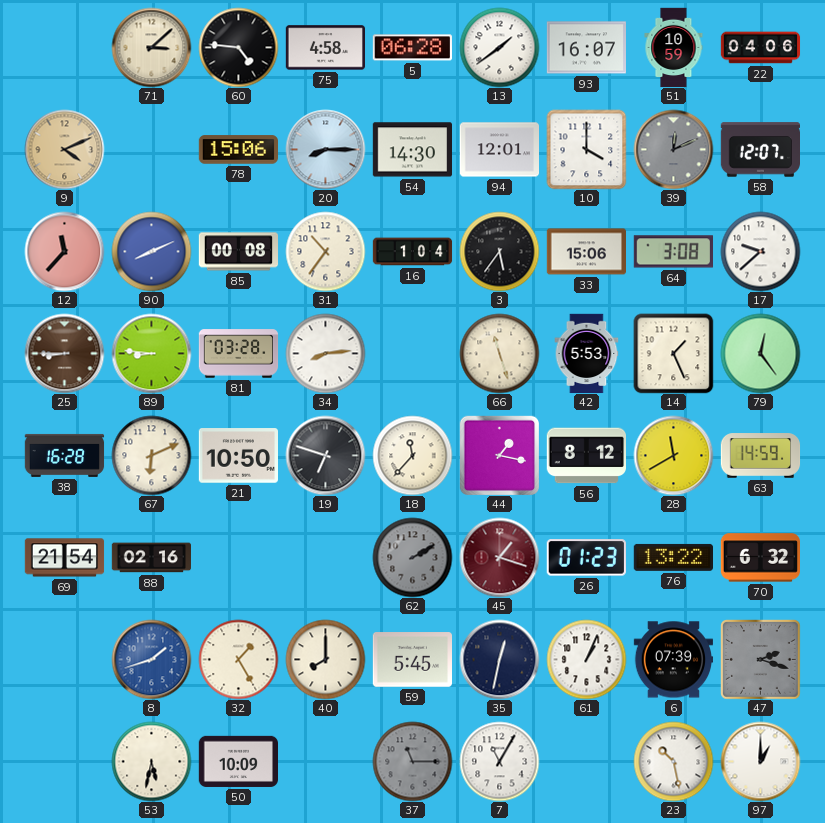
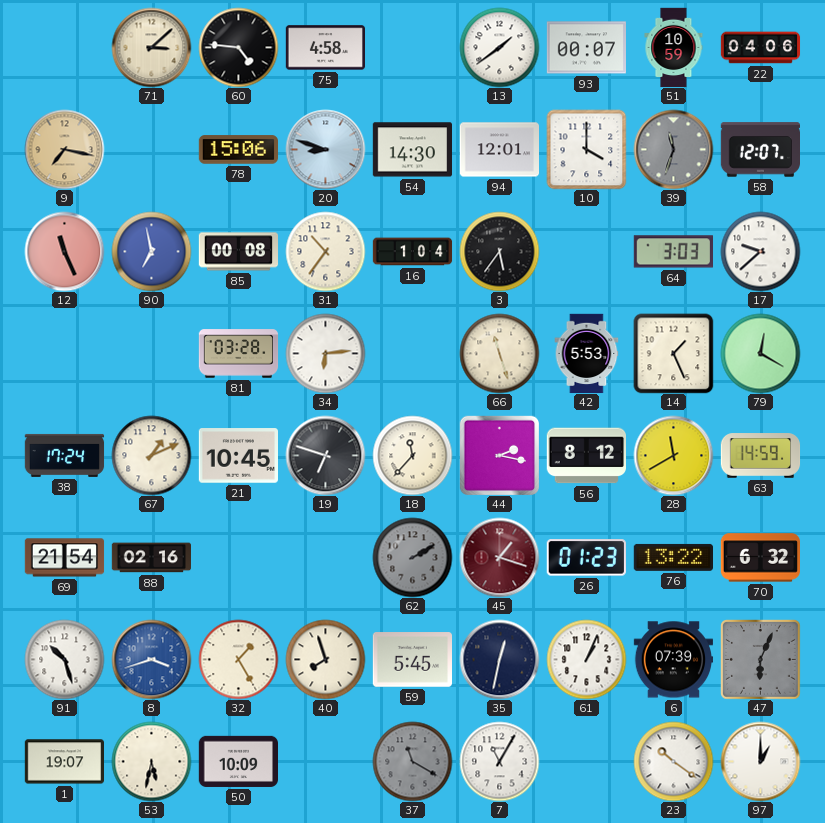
5: 06:28 -> none (412, 48)
93: 16:07 -> 00:07 (586, 48)
9: 4:11 -> 7:17 (64, 149)
20: 8:15 -> 8:48 (325, 149)
39: 12:11 -> 11:33 (673, 149)
12: 11:37 -> 11:26 (64, 251)
90: 8:11 -> 6:58 (151, 251)
33: 15:06 -> none (586, 252)
64: 3:08 -> 3:03 (673, 252)
25: 8:45 -> none (64, 353)
89: 8:46 -> none (151, 353)
34: 8:14 -> 6:14 (325, 353)
79: 12:24 -> 12:20 (760, 353)
38: 16:28 -> 17:24 (64, 455)
67: 6:11 -> 1:11 (151, 455)
21: 10:50 -> 10:45 (238, 456)
44: 1:17 -> 2:17 (499, 455)
91: none -> 10:27 (64, 659)
8: 1:42 -> 3:42 (151, 659)
40: 8:00 -> 7:57 (325, 659)
47: 2:18 -> 6:04 (761, 660)
1: none -> 19:07 (64, 762)
37: 11:15 -> 11:20 (412, 761)
23: 10:28 -> 10:21 (673, 761)
